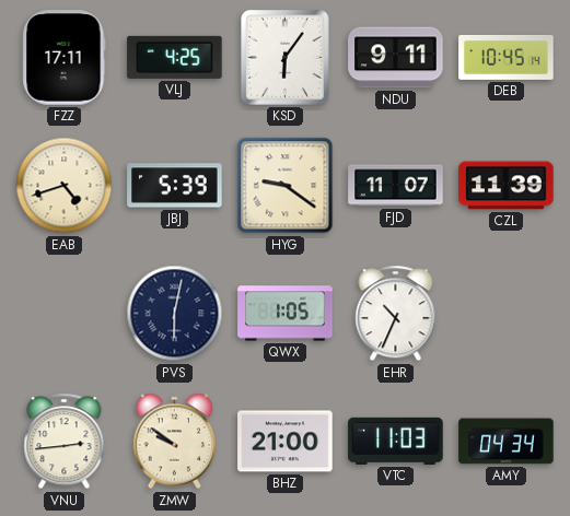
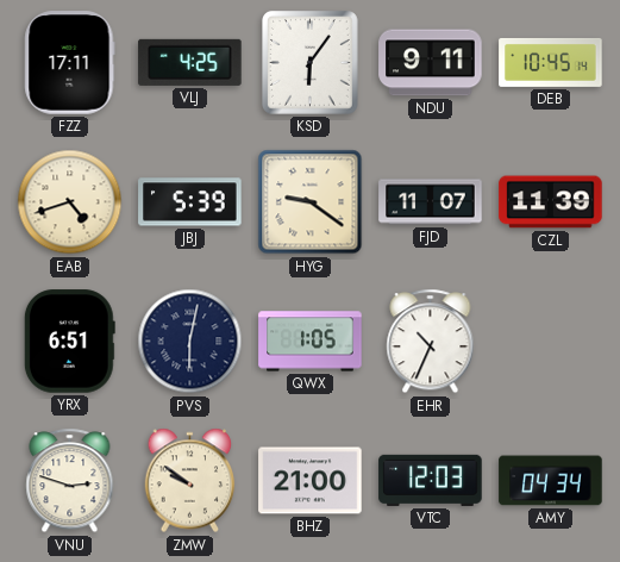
YRX: none -> 6:51 (69, 342)
VNU: 2:44 -> 2:48 (70, 481)
VTC: 11:03 -> 12:03 (431, 480)
